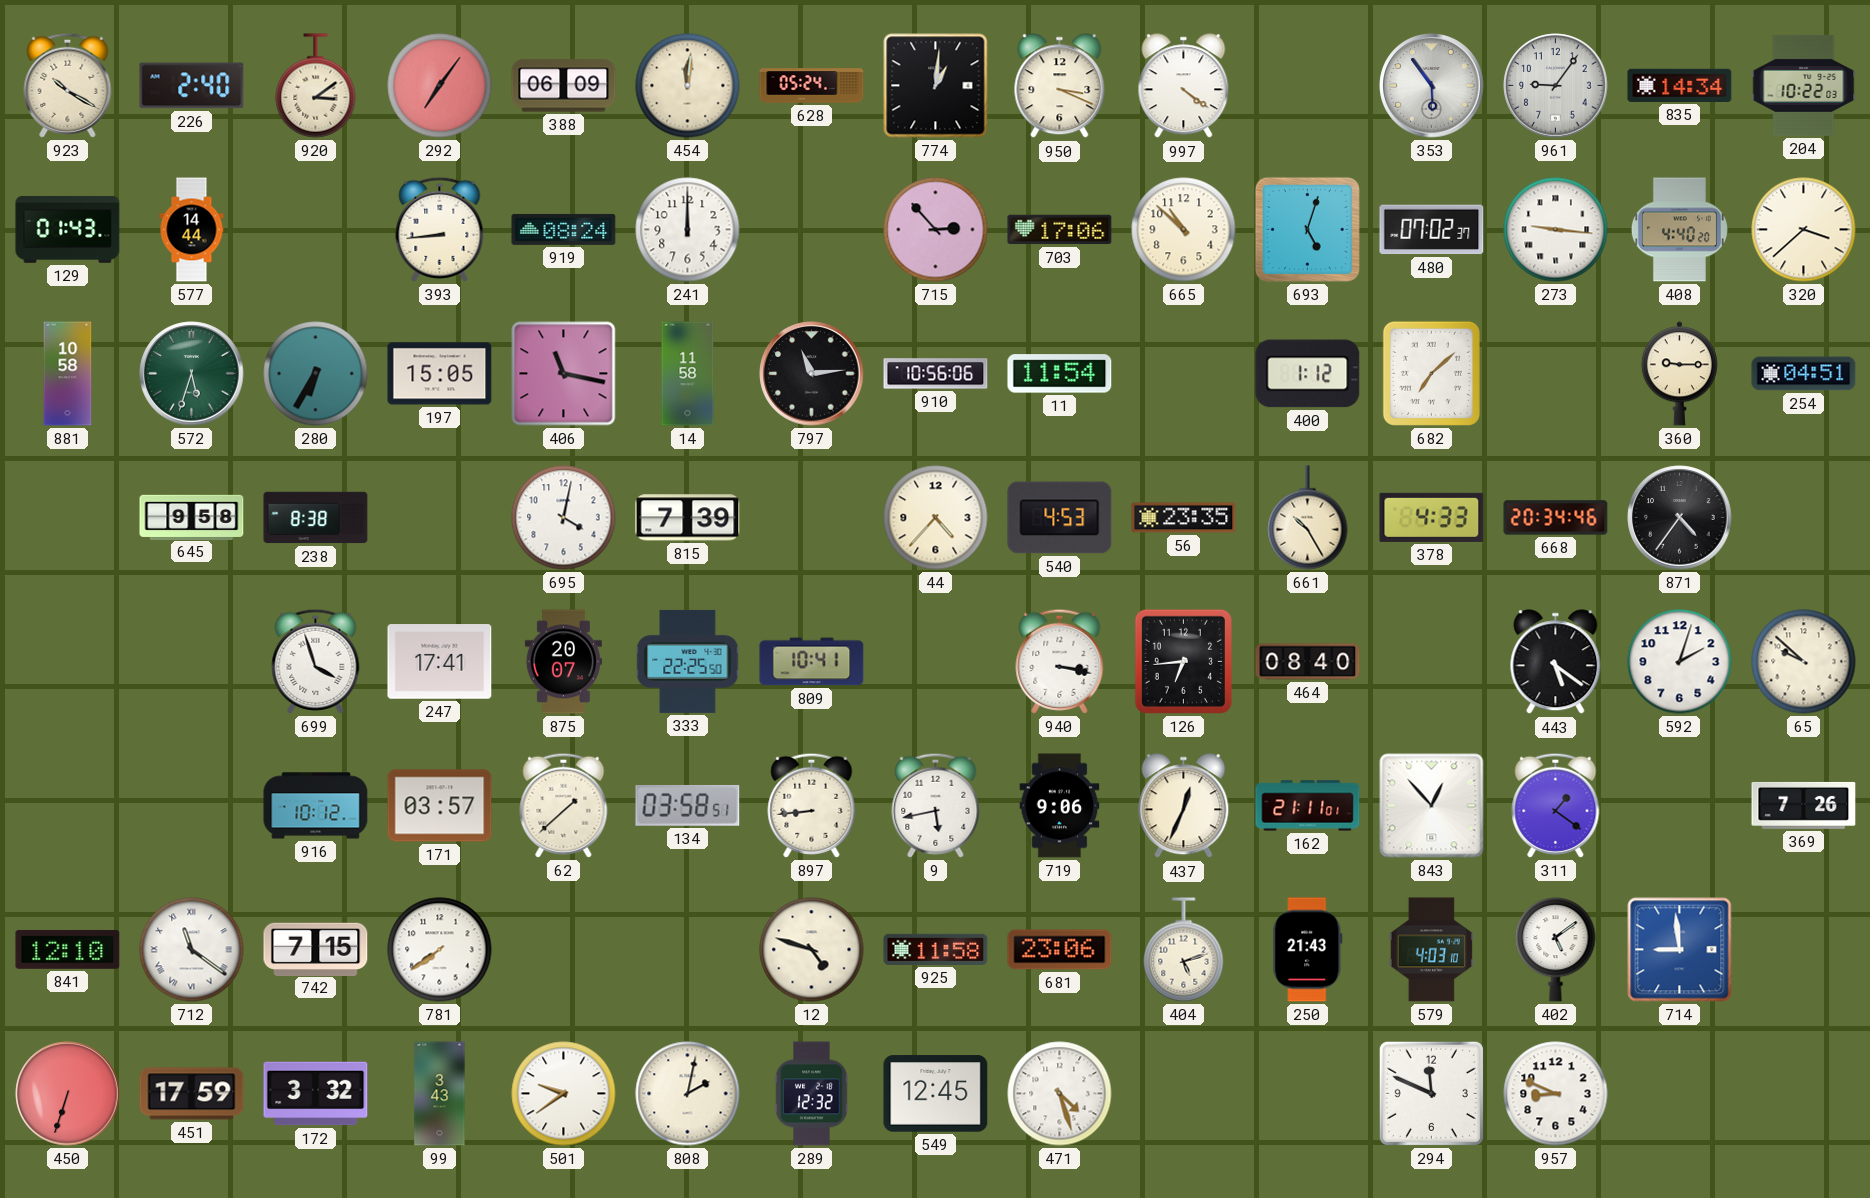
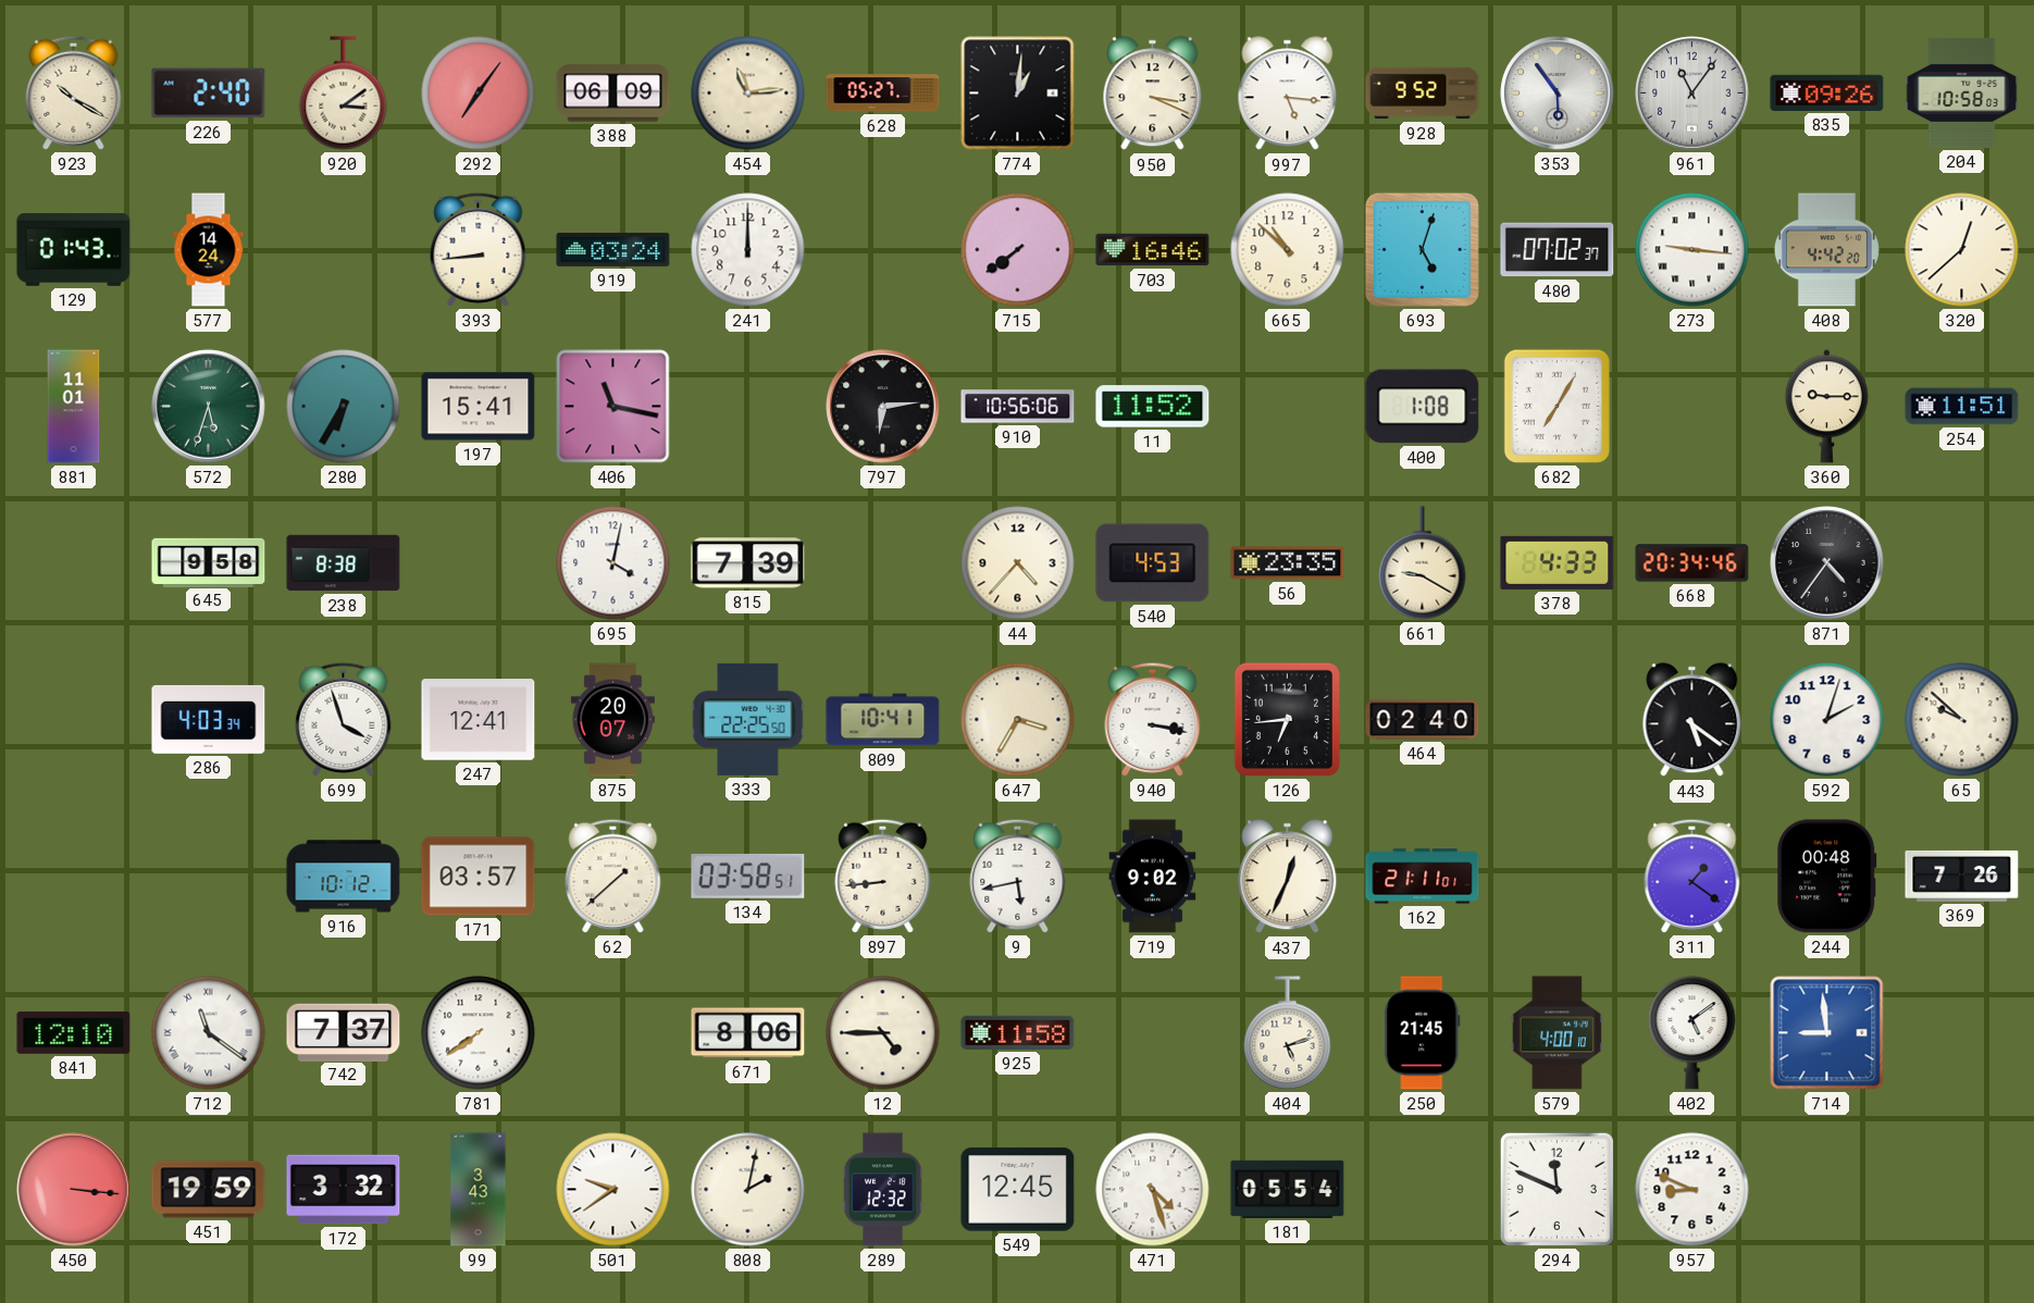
454: 12:01 -> 11:14 (748, 94)
628: 05:24 -> 05:27 (883, 94)
997: 4:21 -> 5:16 (1288, 94)
928: none -> 9:52 (1423, 94)
961: 9:06 -> 11:06 (1692, 94)
835: 14:34 -> 09:26 (1827, 92)
204: 10:22 -> 10:58 (1962, 92)
577: 14:44 -> 14:24 (209, 250)
919: 08:24 -> 03:24 (613, 249)
715: 2:53 -> 7:39 (1018, 250)
703: 17:06 -> 16:46 (1153, 250)
408: 4:40 -> 4:42 (1826, 250)
320: 3:38 -> 12:38 (1962, 250)
881: 10:58 -> 11:01 (74, 407)
197: 15:05 -> 15:41 (479, 407)
14: 11:58 -> none (688, 374)
797: 11:14 -> 6:14 (883, 407)
11: 11:54 -> 11:52 (1153, 407)
400: 1:12 -> 1:08 (1423, 407)
682: 7:08 -> 7:05 (1556, 406)
254: 04:51 -> 11:51 (1962, 407)
661: 10:25 -> 9:20 (1423, 563)
286: none -> 4:03 (209, 719)
247: 17:41 -> 12:41 (479, 720)
647: none -> 3:35 (1018, 720)
464: 08:40 -> 02:40 (1423, 720)
719: 9:06 -> 9:02 (1153, 877)
843: 12:53 -> none (1432, 806)
244: none -> 00:48 (1827, 877)
742: 7:15 -> 7:37 (344, 1032)
671: none -> 8:06 (748, 1033)
12: 4:48 -> 4:45 (883, 1033)
681: 23:06 -> none (1060, 950)
250: 21:43 -> 21:45 (1423, 1033)
579: 4:03 -> 4:00 (1556, 1033)
450: 6:33 -> 3:16 (74, 1190)
451: 17:59 -> 19:59 (209, 1190)
181: none -> 05:54 (1288, 1189)
